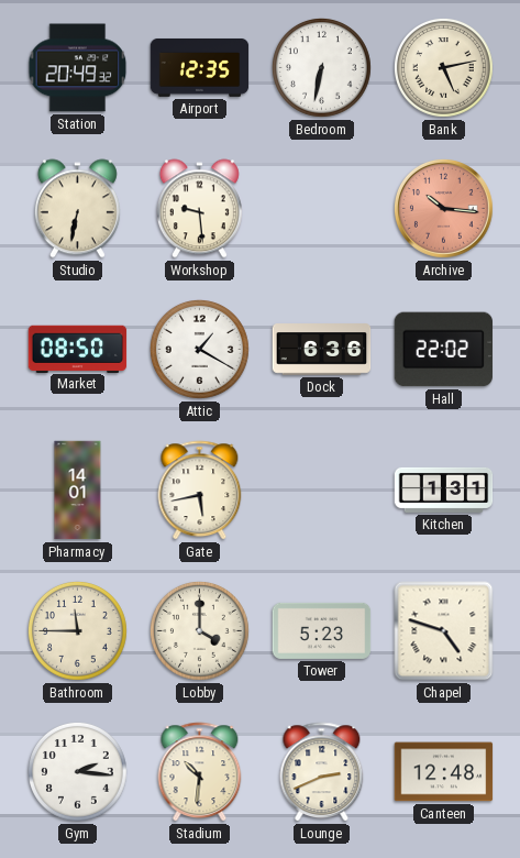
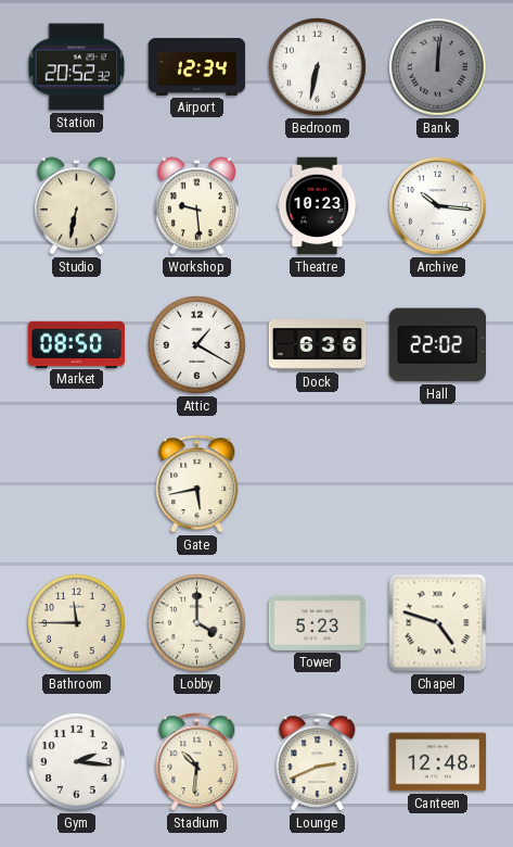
Station: 20:49 -> 20:52 (77, 67)
Airport: 12:35 -> 12:34 (197, 66)
Bank: 5:13 -> 12:01 (438, 67)
Bank dial: cream -> grey (438, 67)
Theatre: none -> 10:23 (318, 206)
Archive dial: salmon -> white (437, 205)
Pharmacy: 14:01 -> none (78, 491)
Kitchen: 1:31 -> none (444, 490)
